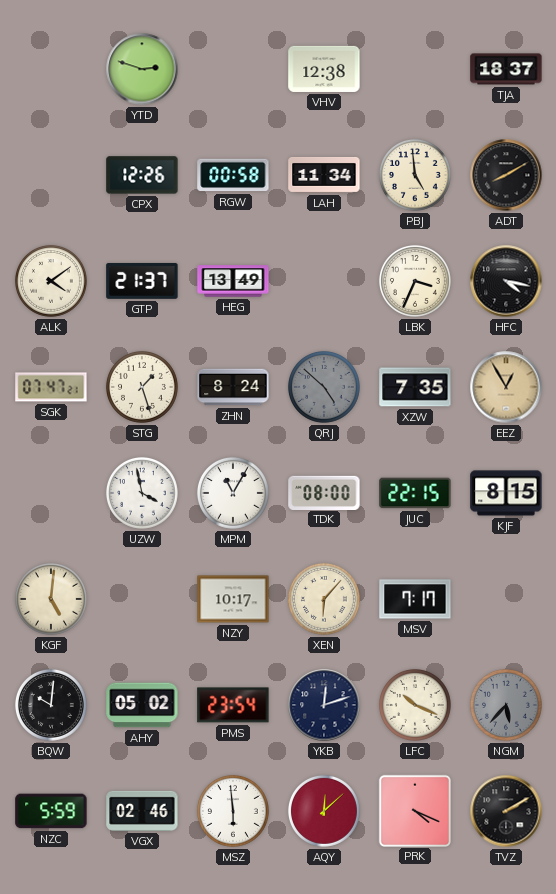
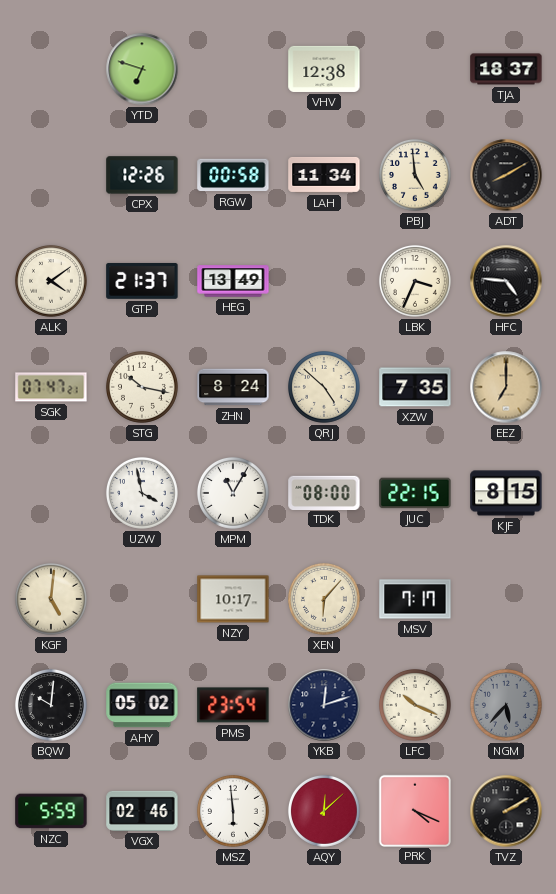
YTD: 2:48 -> 6:48 (142, 69)
HFC: 4:17 -> 4:46 (506, 281)
STG: 1:27 -> 10:17 (142, 387)
QRJ dial: grey -> cream (324, 387)
EEZ: 12:55 -> 7:00 (506, 387)
